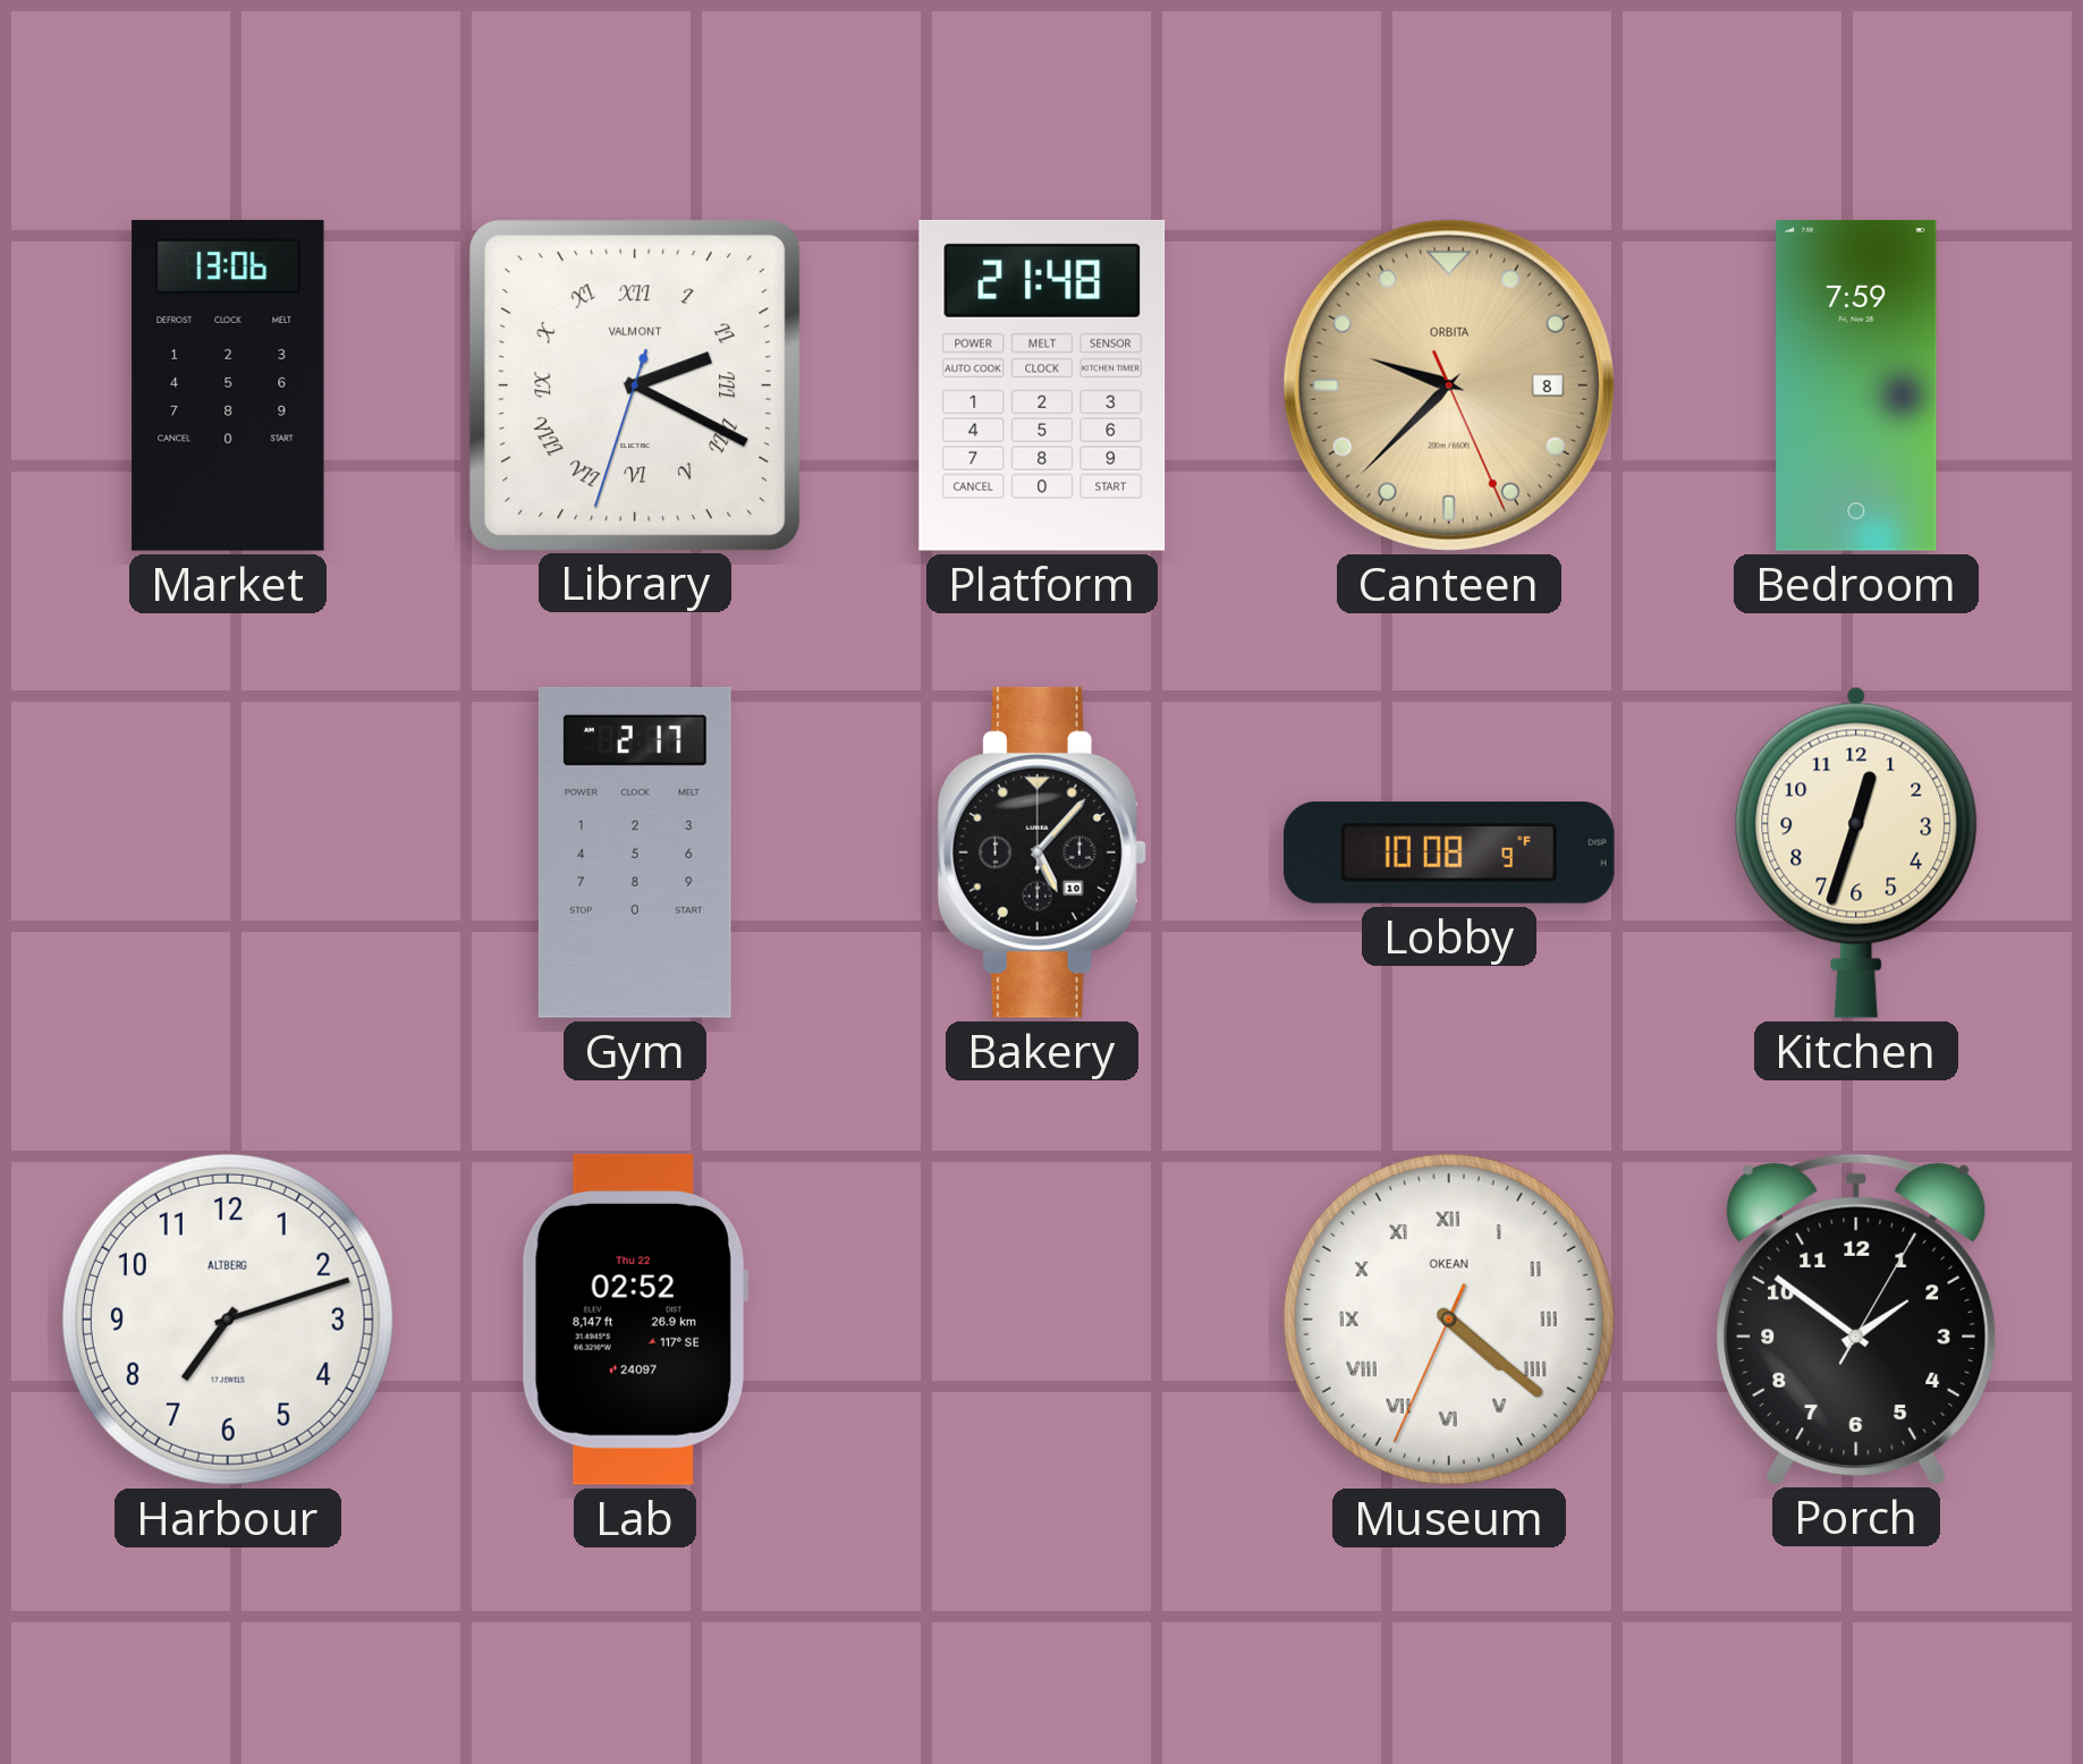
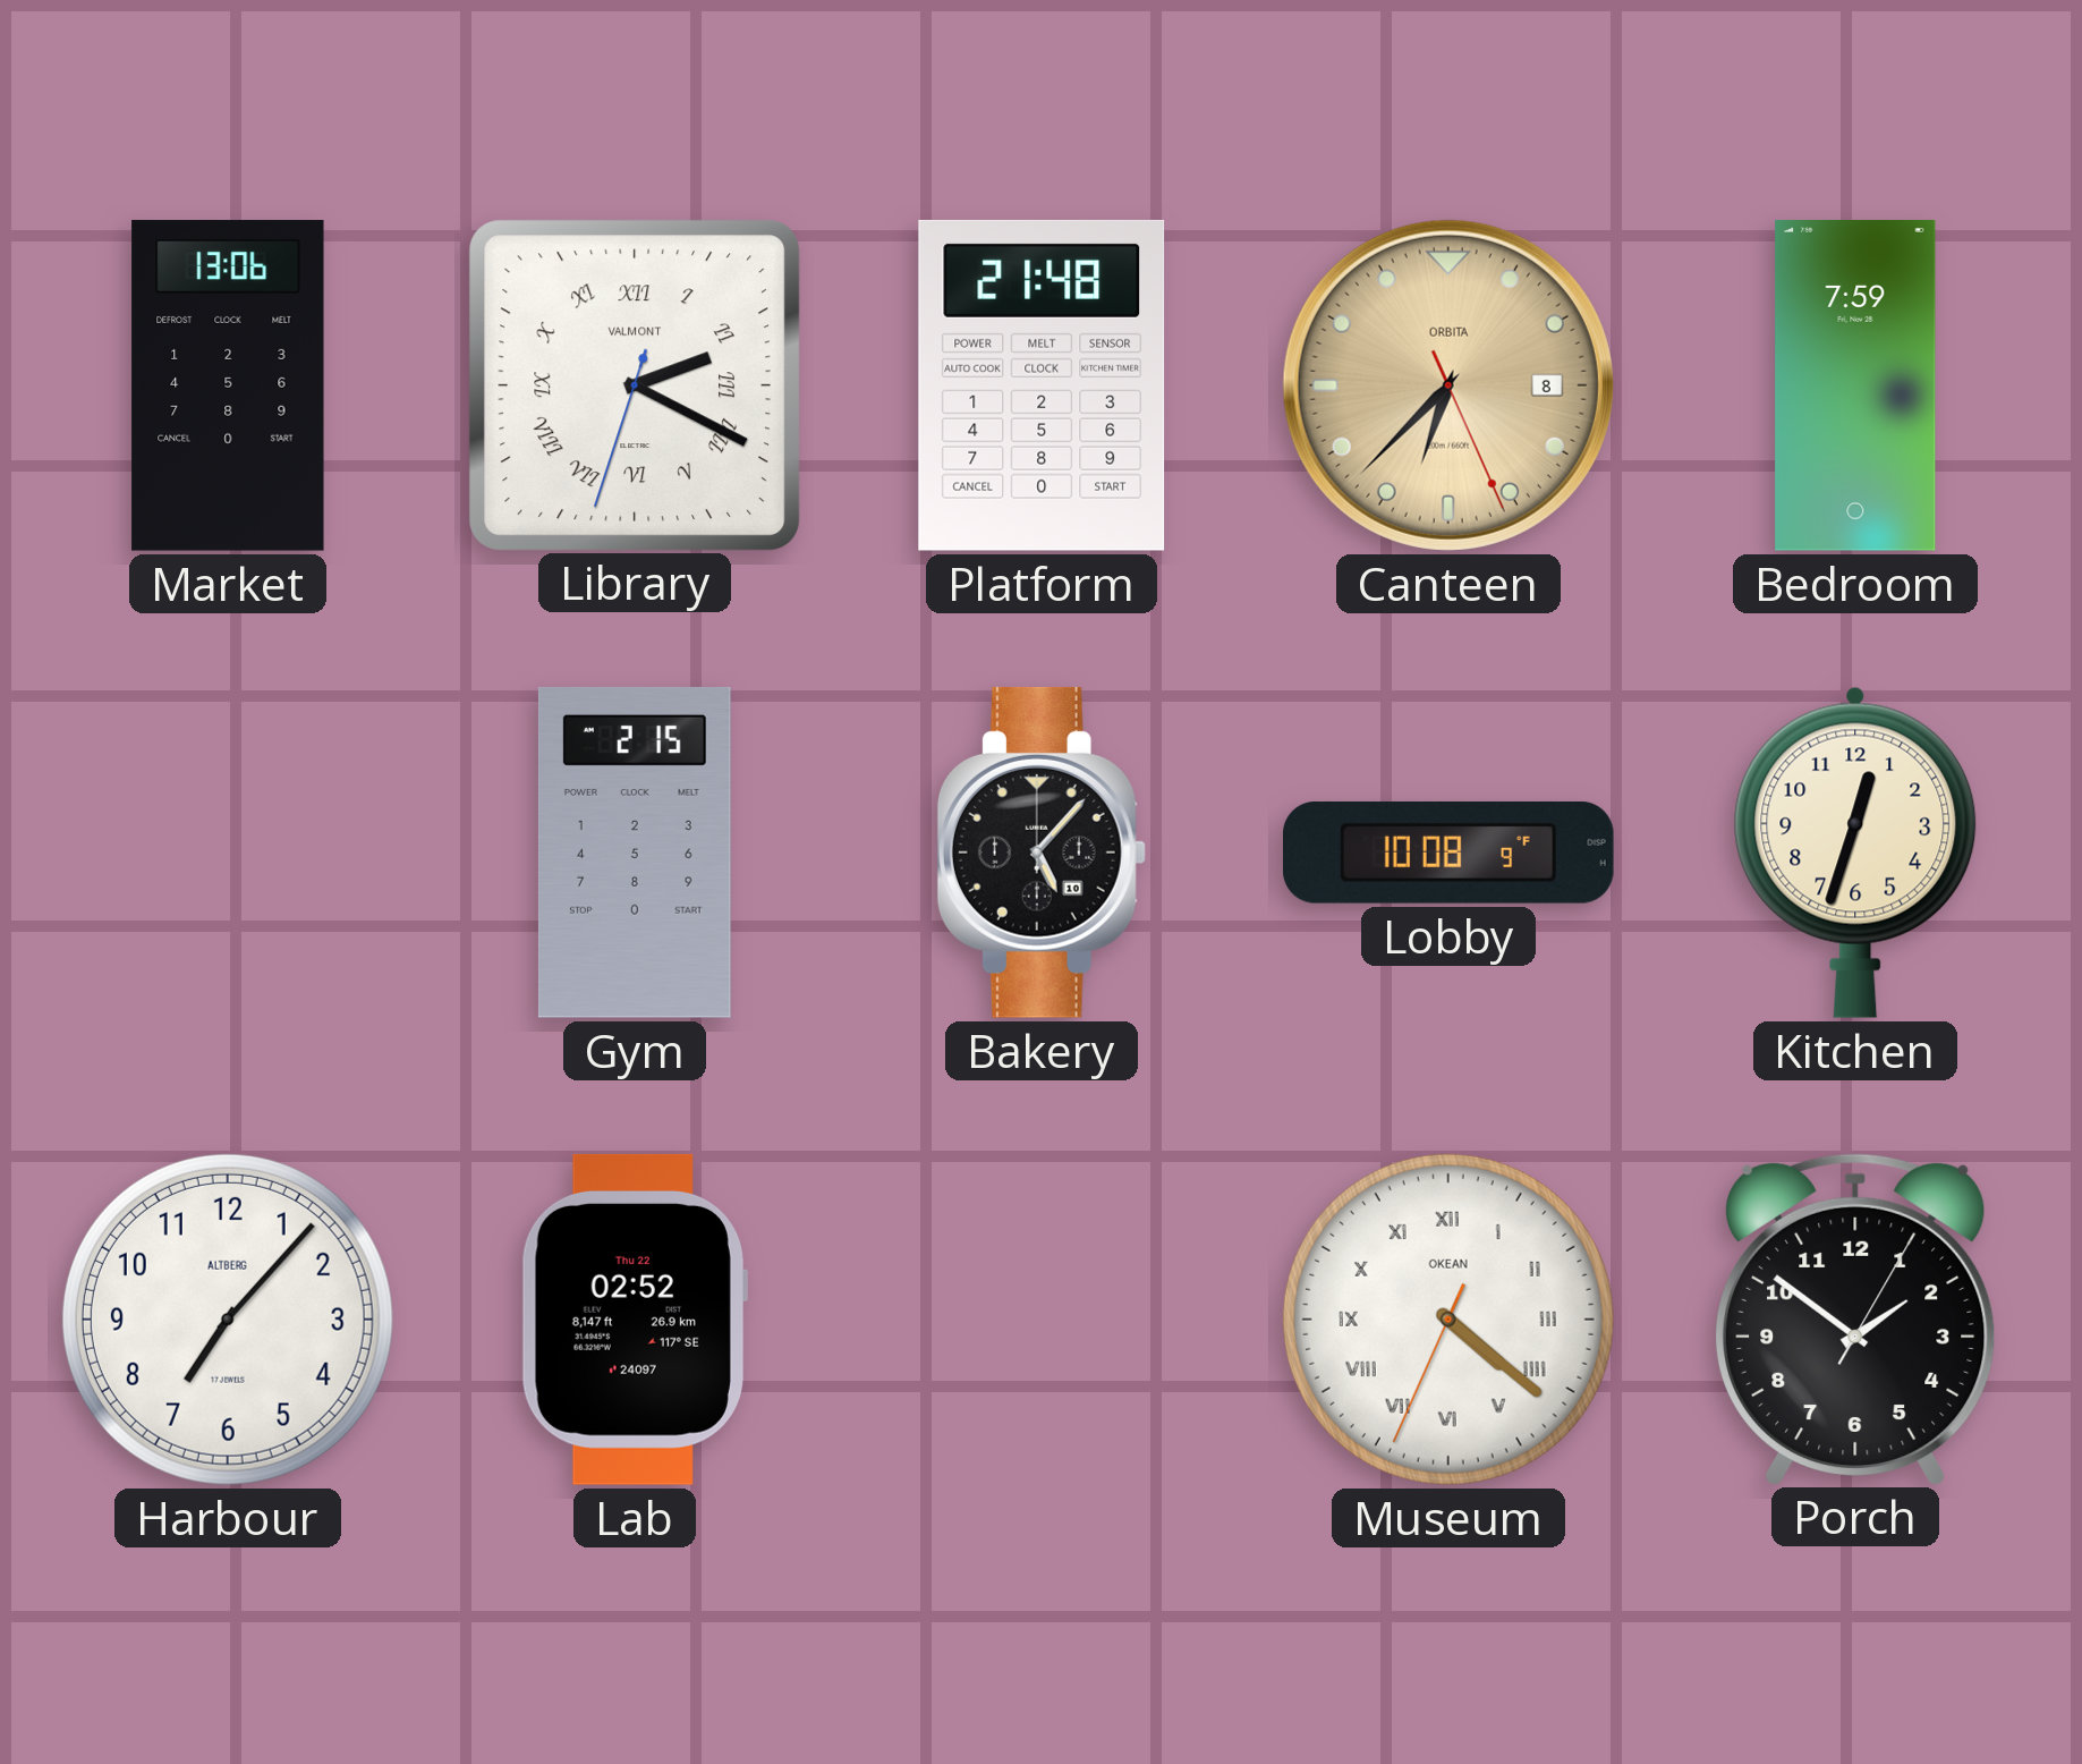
Canteen: 9:37 -> 6:37 (1448, 385)
Gym: 2:17 -> 2:15 (635, 853)
Harbour: 7:12 -> 7:07 (228, 1320)
